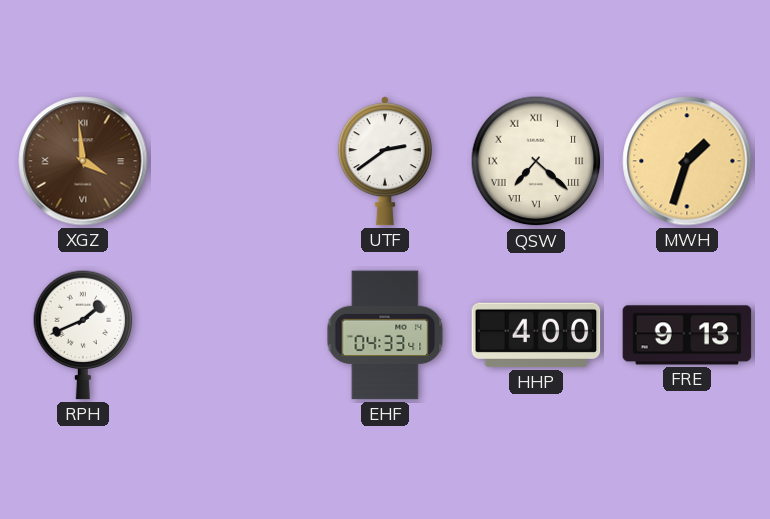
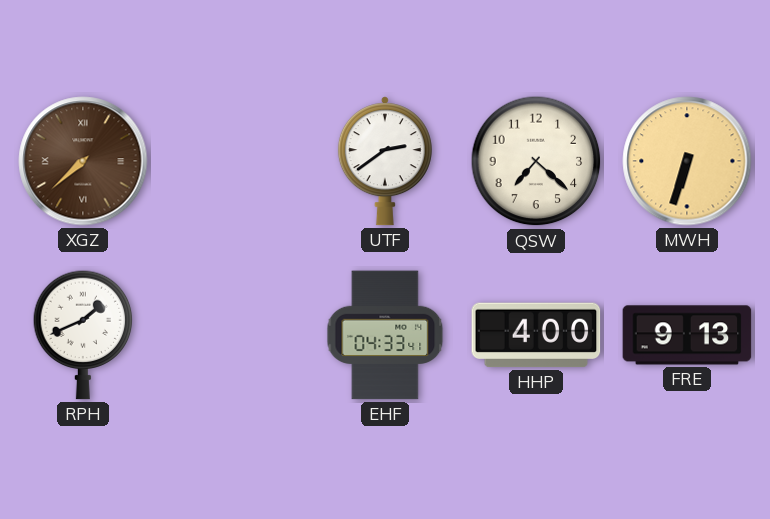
XGZ: 3:59 -> 7:38 (83, 161)
QSW numerals: Roman -> Arabic (536, 161)
MWH: 1:33 -> 6:33 (687, 161)
